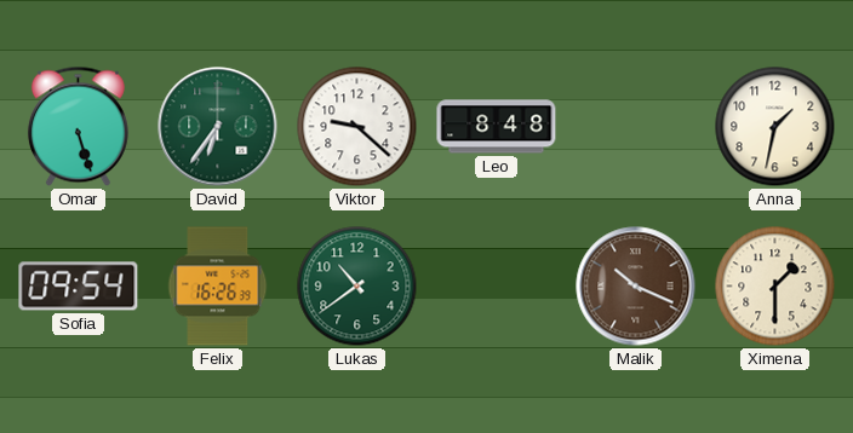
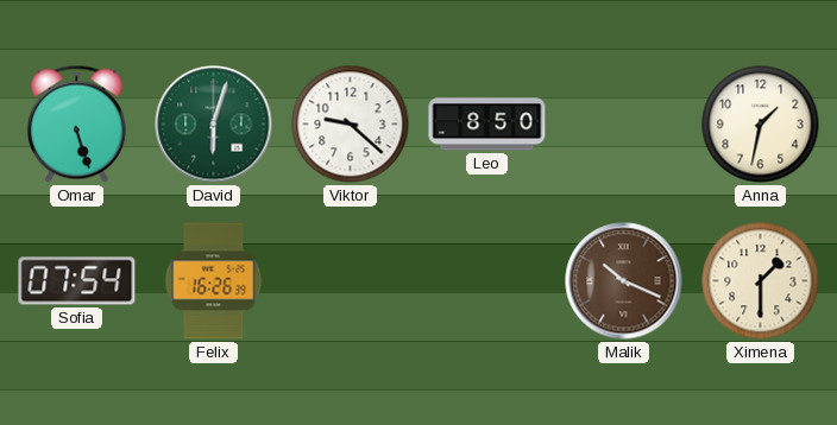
David: 6:36 -> 6:03 (214, 125)
Leo: 8:48 -> 8:50 (487, 125)
Sofia: 09:54 -> 07:54 (77, 281)
Lukas: 10:39 -> none (357, 287)
